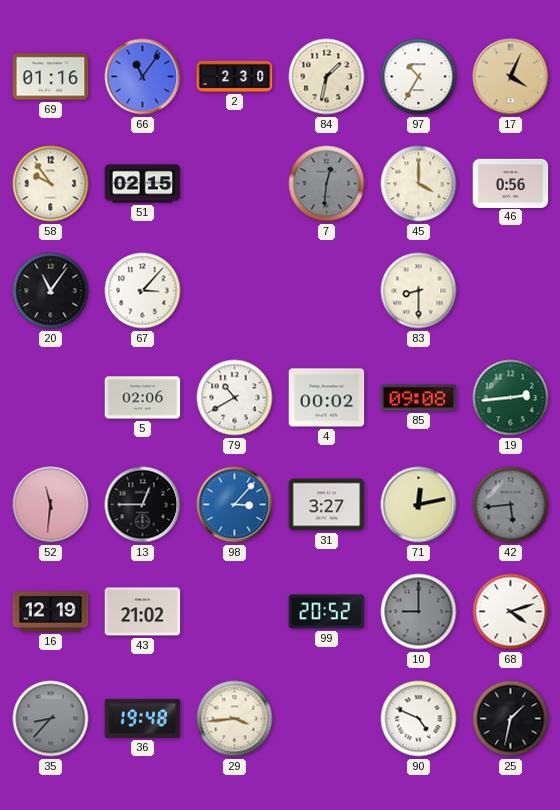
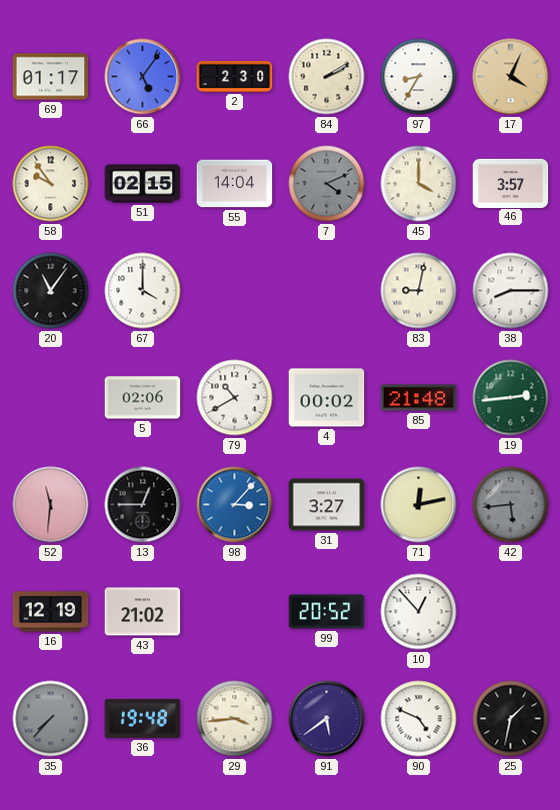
69: 01:16 -> 01:17 (51, 77)
66: 11:06 -> 5:06 (143, 77)
84: 1:32 -> 2:10 (327, 77)
97: 10:35 -> 8:35 (419, 77)
55: none -> 14:04 (235, 184)
7: 12:31 -> 4:11 (327, 184)
46: 0:56 -> 3:57 (511, 183)
67: 3:07 -> 4:00 (143, 291)
83: 8:30 -> 9:02 (419, 291)
38: none -> 8:15 (511, 291)
85: 09:08 -> 21:48 (419, 398)
10: 9:00 -> 12:53 (419, 612)
10 dial: grey -> white (419, 612)
68: 4:12 -> none (511, 612)
35: 8:37 -> 7:37 (51, 719)
91: none -> 5:39 (327, 719)
